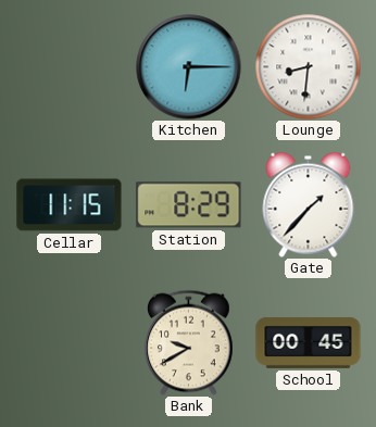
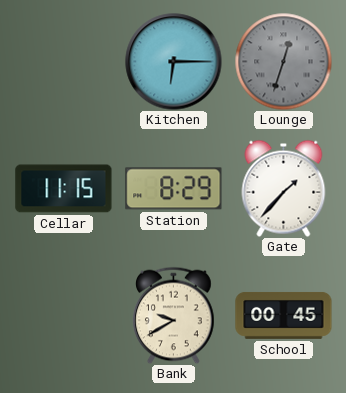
Lounge: 8:31 -> 12:33 (283, 61)
Lounge dial: white -> grey (283, 61)
